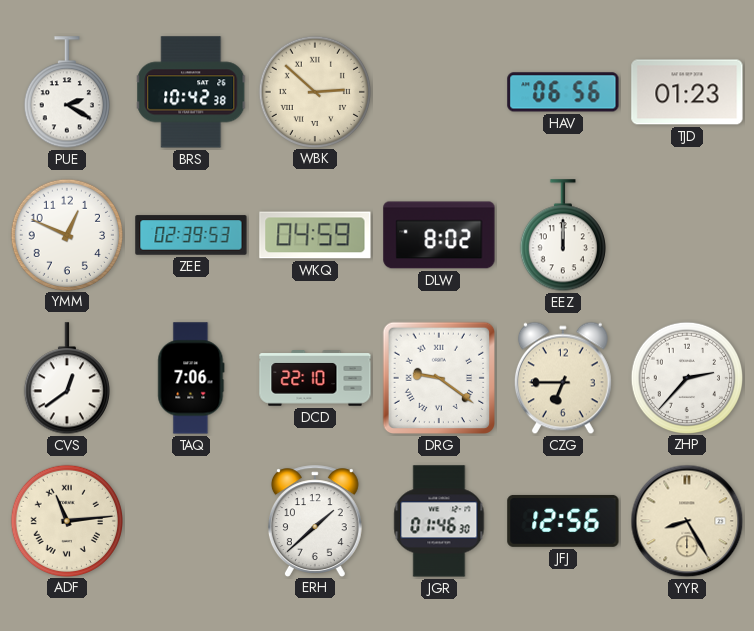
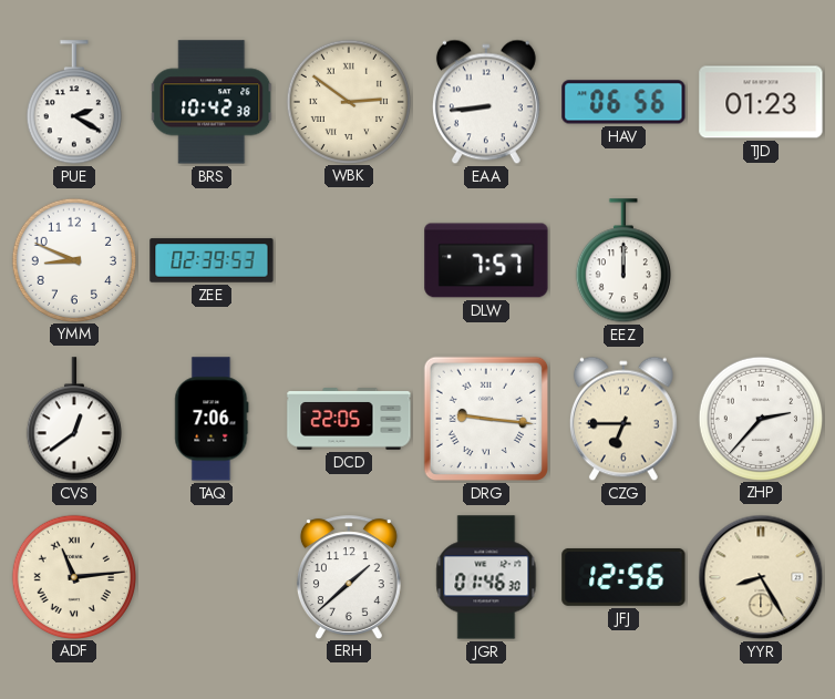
WBK: 2:52 -> 2:51 (348, 101)
EAA: none -> 8:44 (486, 102)
YMM: 12:49 -> 8:49 (73, 259)
WKQ: 04:59 -> none (315, 235)
DLW: 8:02 -> 7:57 (486, 260)
DCD: 22:10 -> 22:05 (349, 419)
DRG: 9:21 -> 9:16 (486, 419)
